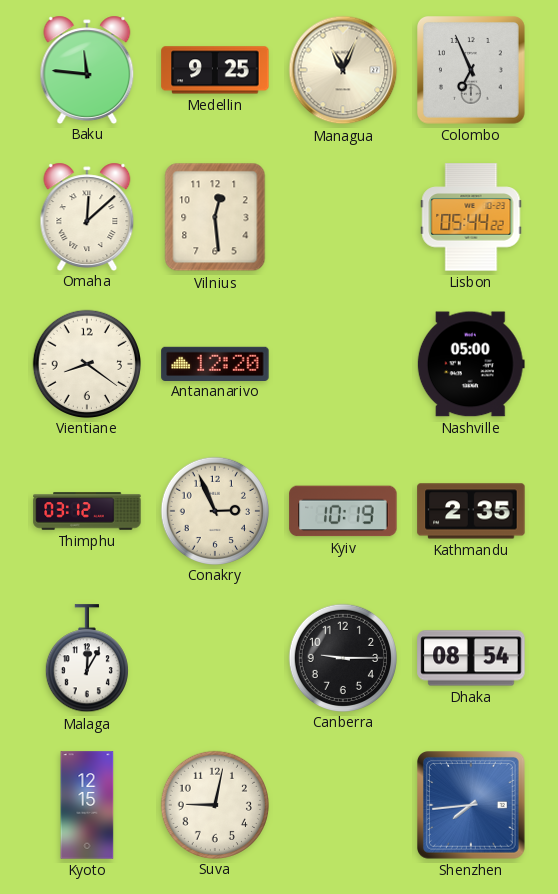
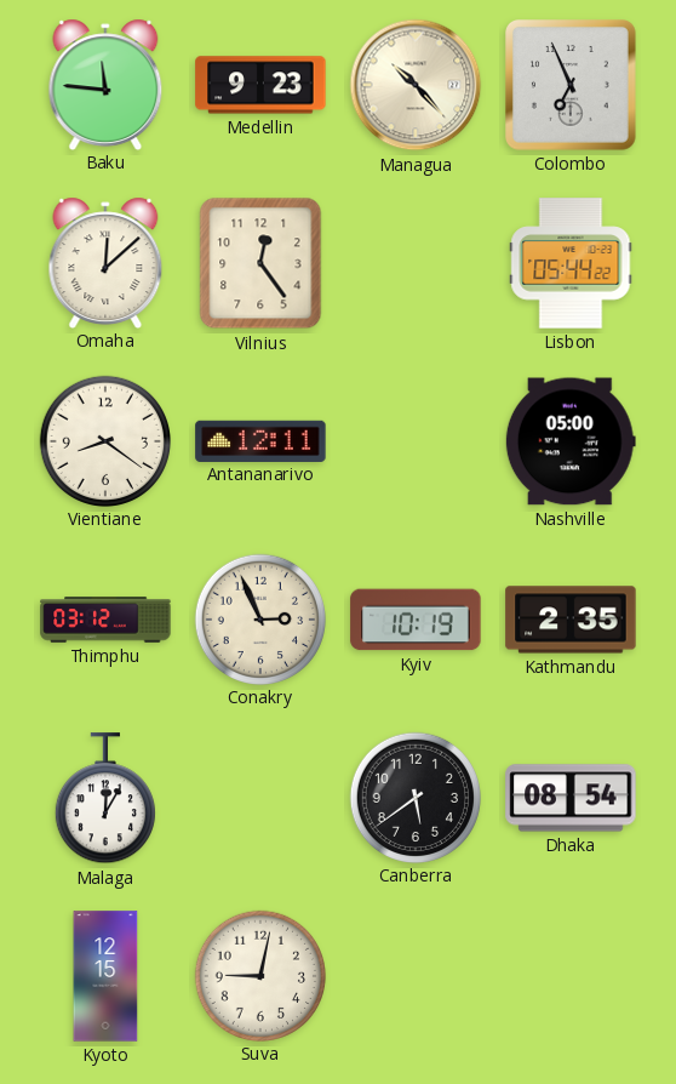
Medellin: 9:25 -> 9:23 (260, 85)
Managua: 11:04 -> 10:23 (416, 85)
Vilnius: 12:29 -> 12:24 (260, 263)
Antananarivo: 12:20 -> 12:11 (260, 440)
Canberra: 9:15 -> 5:39 (414, 797)
Shenzhen: 7:44 -> none (472, 806)
